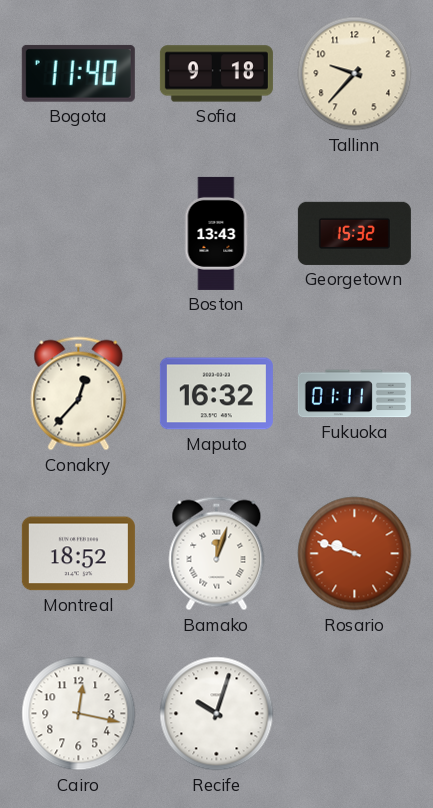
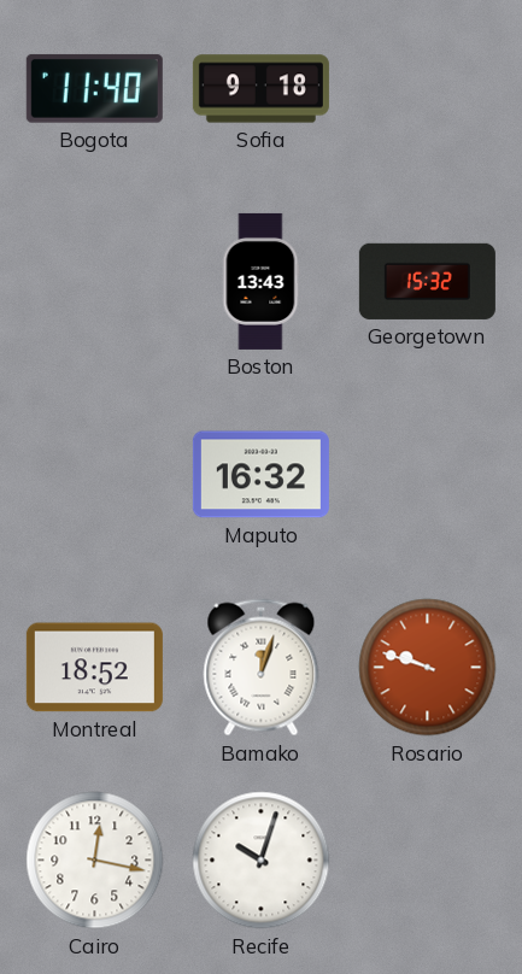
Tallinn: 9:37 -> none (355, 74)
Conakry: 12:37 -> none (79, 394)
Fukuoka: 01:11 -> none (354, 394)
